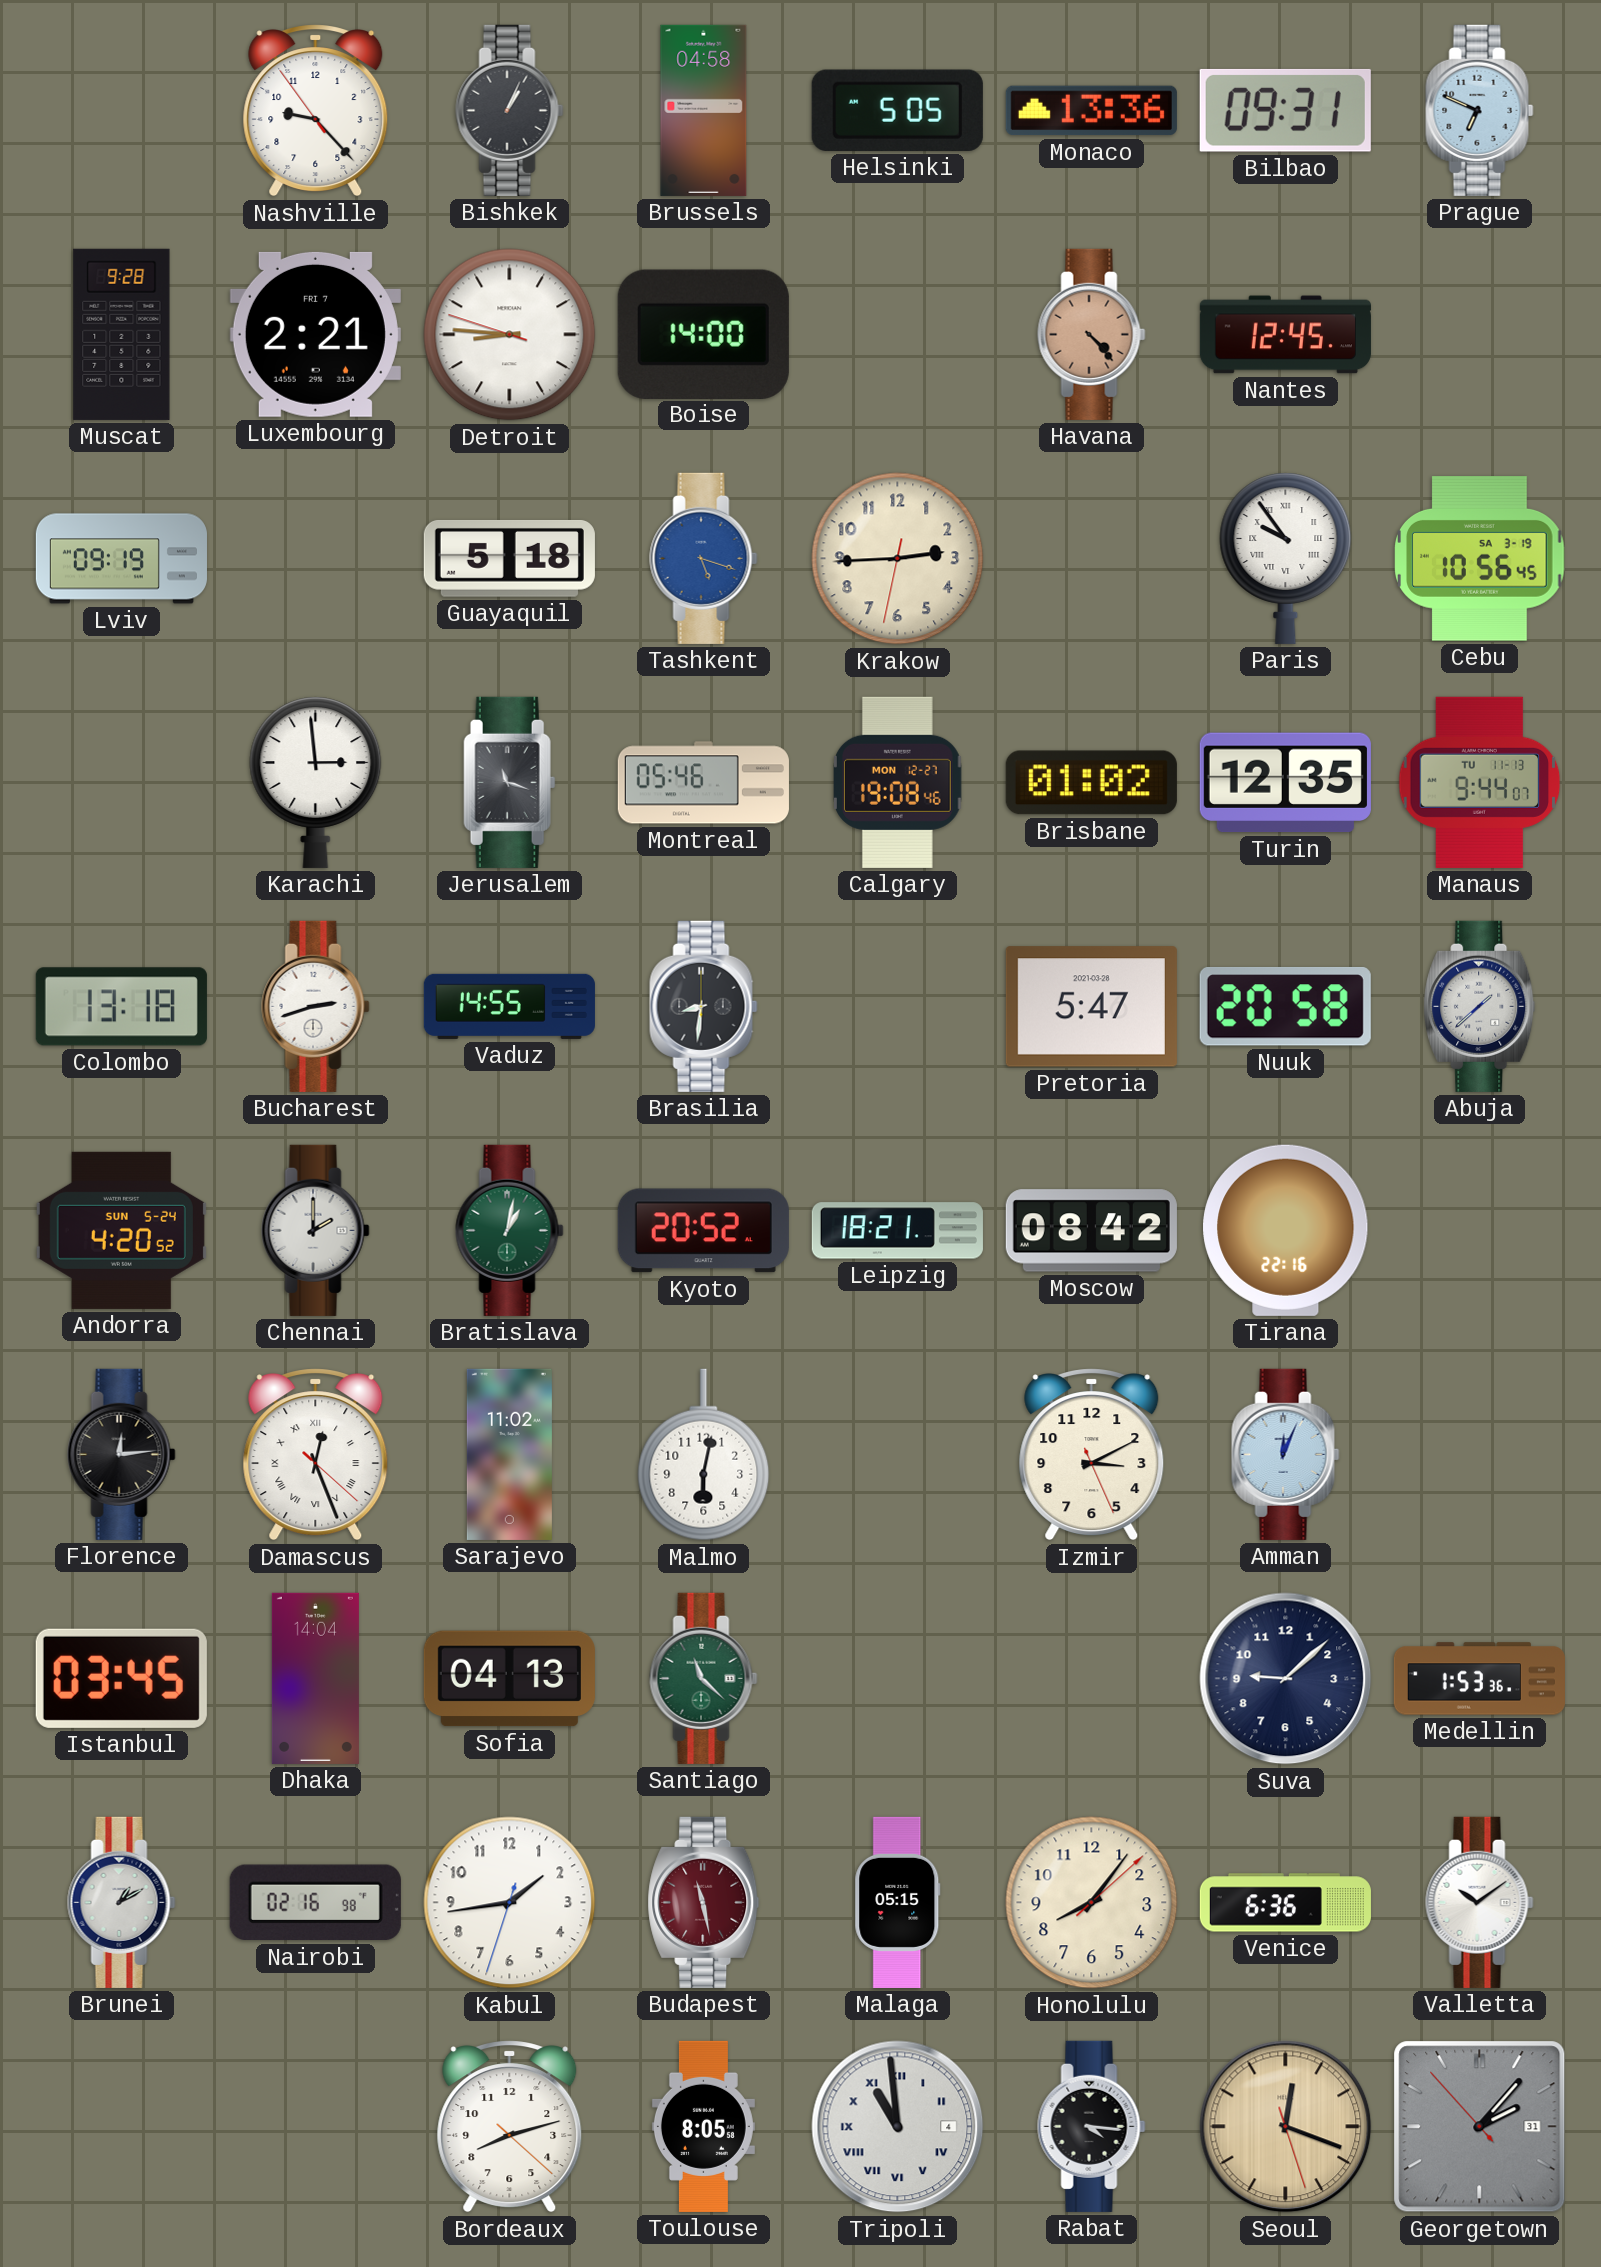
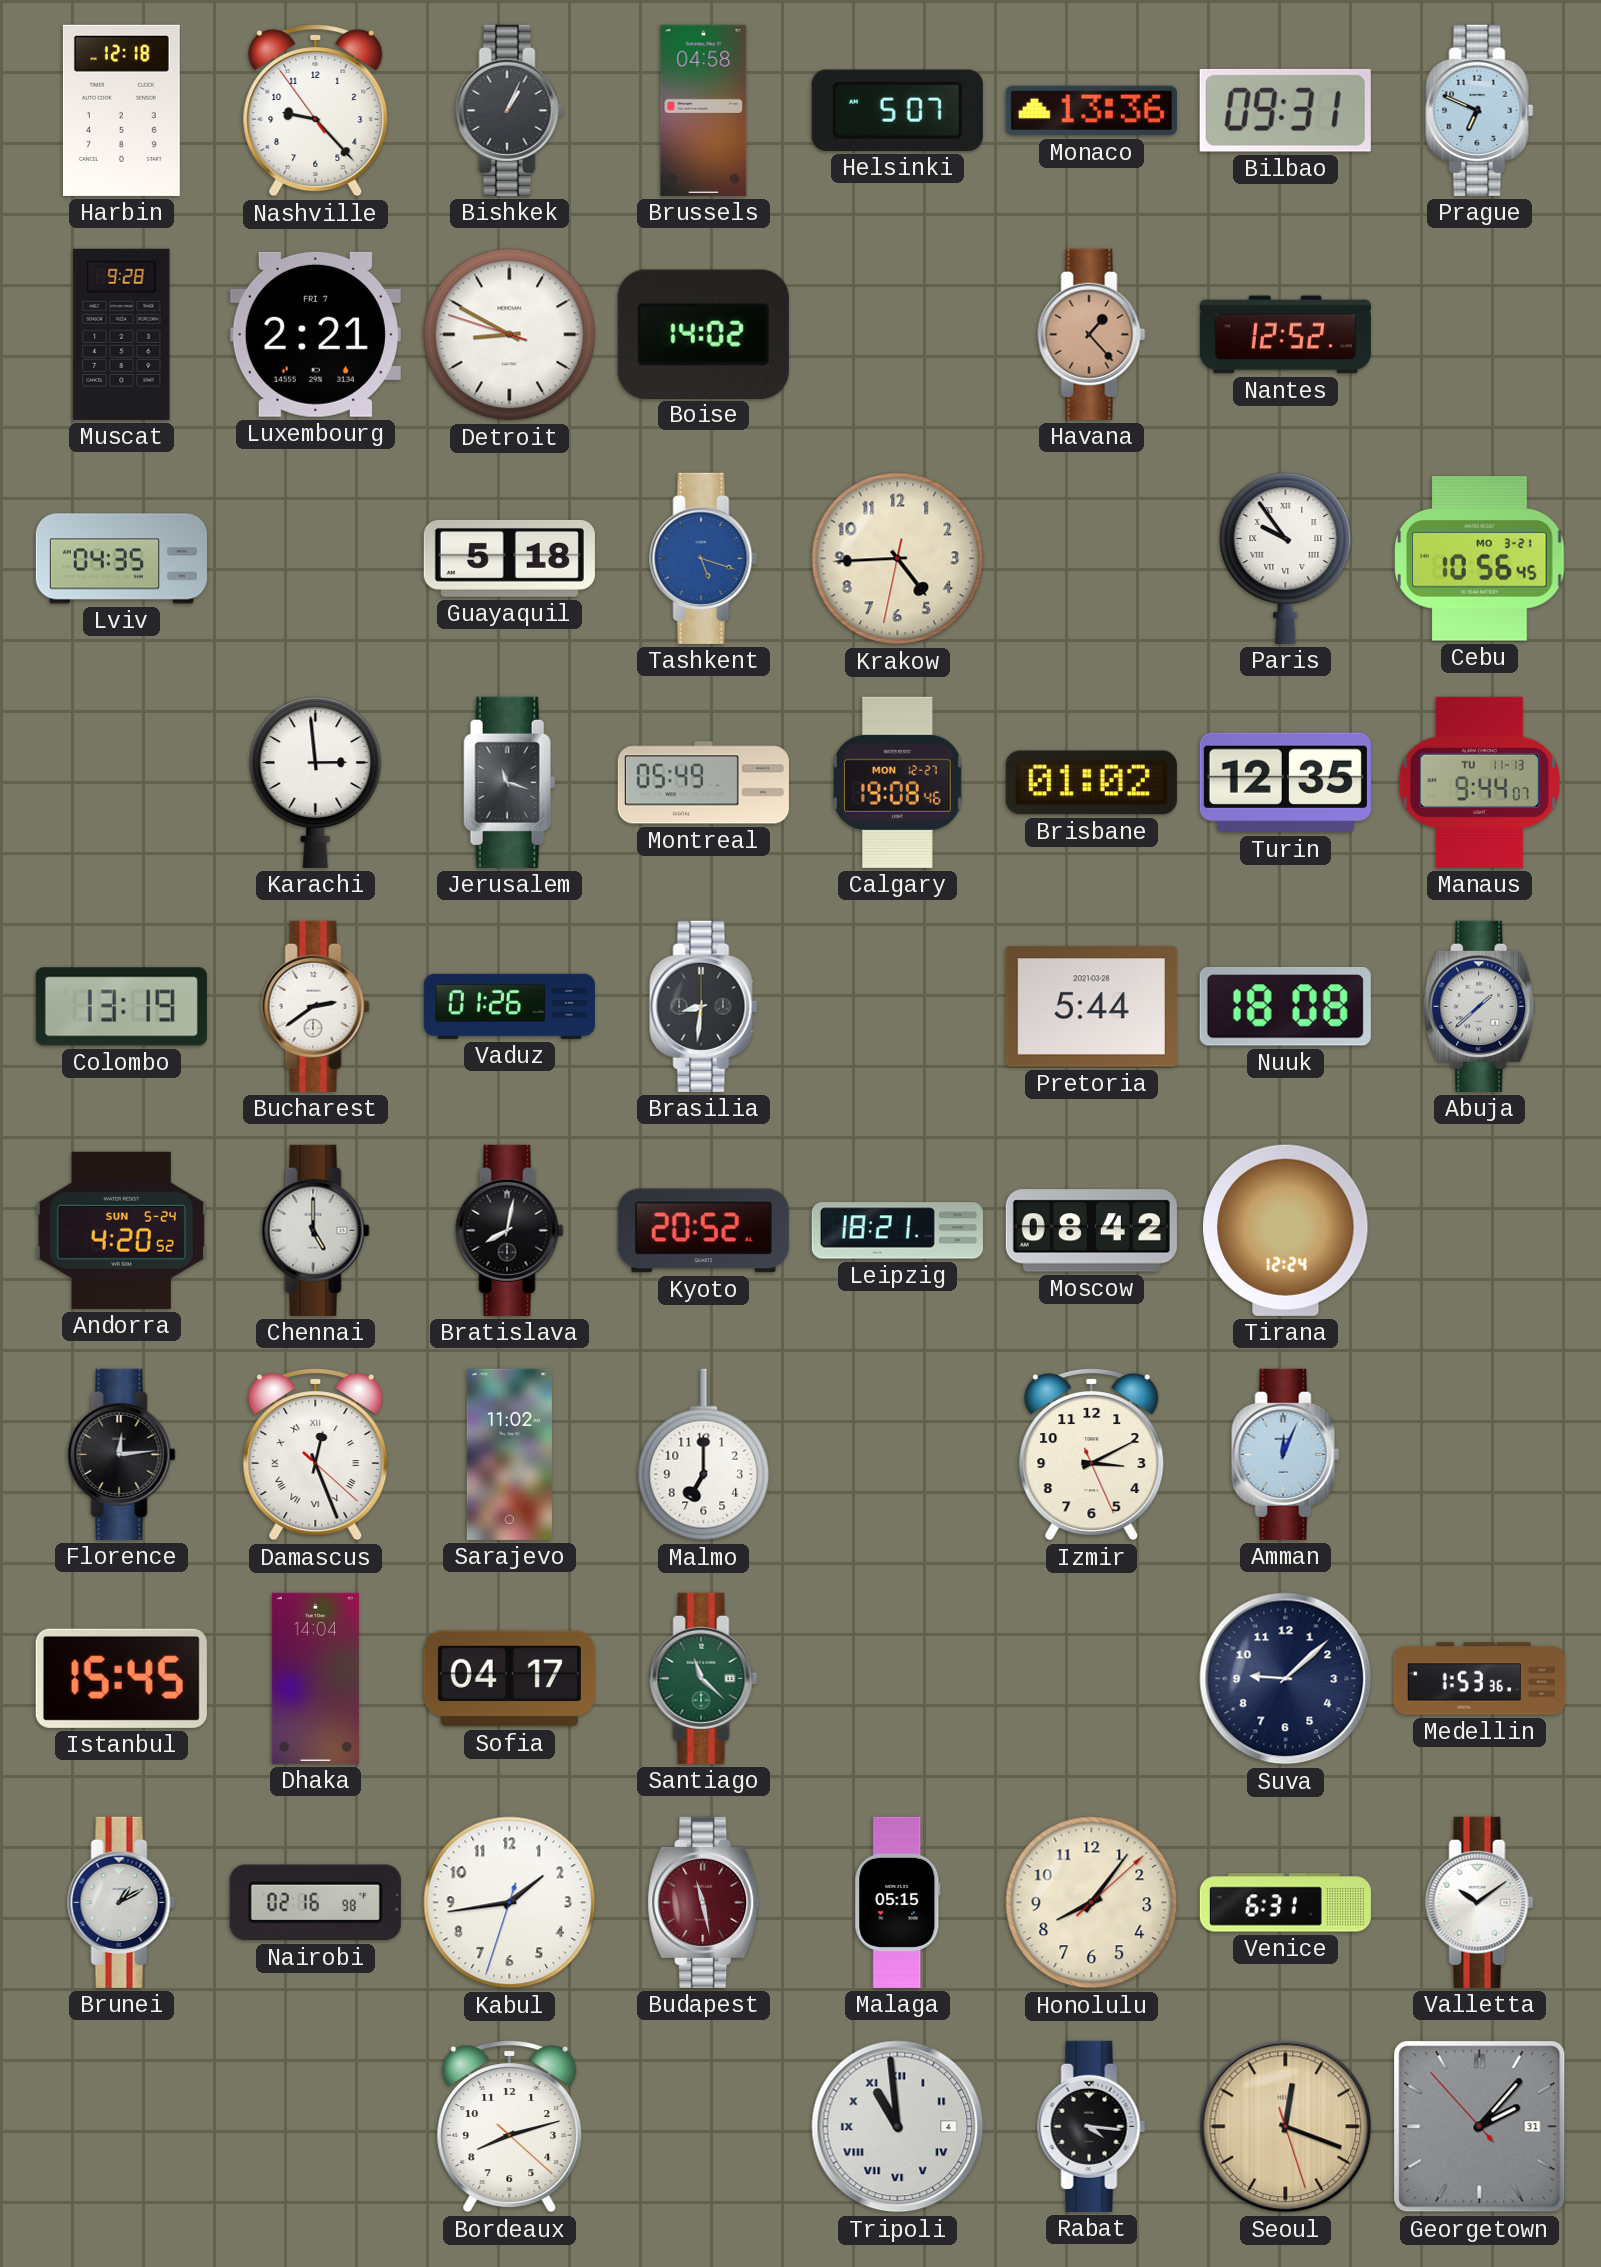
Harbin: none -> 12:18 (121, 110)
Helsinki: 5:05 -> 5:07 (897, 110)
Detroit: 8:45 -> 8:49 (510, 335)
Boise: 14:00 -> 14:02 (703, 334)
Havana: 4:23 -> 1:23 (1092, 334)
Nantes: 12:45 -> 12:52 (1285, 335)
Lviv: 09:19 -> 04:35 (121, 559)
Krakow: 2:44 -> 4:44 (898, 559)
Cebu date: SA 3-19 -> MO 3-21 (1480, 559)
Montreal: 05:46 -> 05:49 (703, 783)
Colombo: 13:18 -> 13:19 (121, 1007)
Bucharest: 2:42 -> 2:39 (316, 1006)
Vaduz: 14:55 -> 01:26 (509, 1006)
Pretoria: 5:47 -> 5:44 (1091, 1007)
Nuuk: 20:58 -> 18:08 (1285, 1006)
Chennai: 2:00 -> 5:00 (316, 1230)
Bratislava: 1:02 -> 8:02 (510, 1230)
Bratislava dial: green -> black (510, 1230)
Tirana: 22:16 -> 12:24 (1286, 1230)
Malmo: 6:02 -> 7:00 (704, 1455)
Istanbul: 03:45 -> 15:45 (121, 1678)
Sofia: 04:13 -> 04:17 (509, 1679)
Venice: 6:36 -> 6:31 (1285, 1903)
Toulouse: 8:05 -> none (703, 2126)
